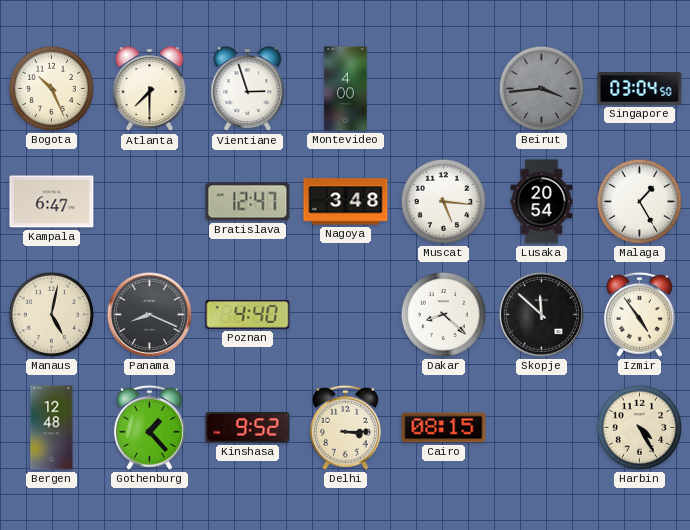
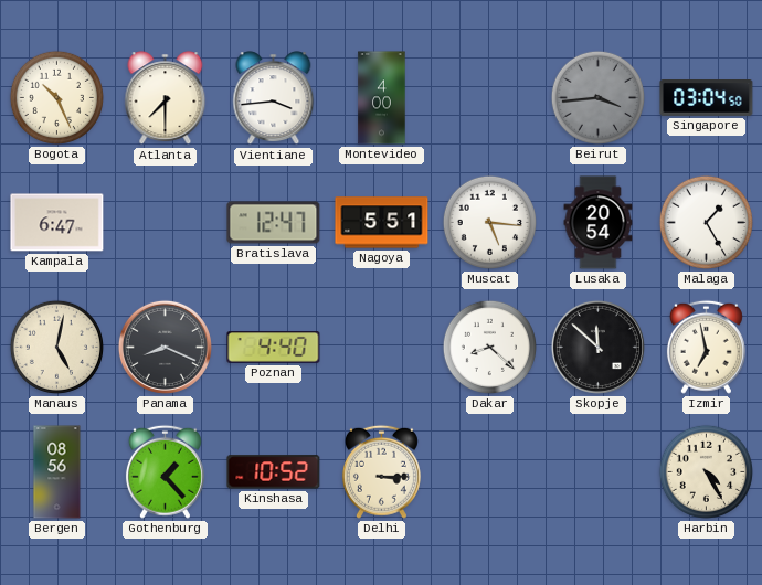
Vientiane: 2:57 -> 3:44 (274, 98)
Nagoya: 3:48 -> 5:51 (382, 223)
Izmir: 4:54 -> 6:58 (706, 347)
Bergen: 12:48 -> 08:56 (57, 472)
Kinshasa: 9:52 -> 10:52 (274, 472)
Cairo: 08:15 -> none (444, 428)
